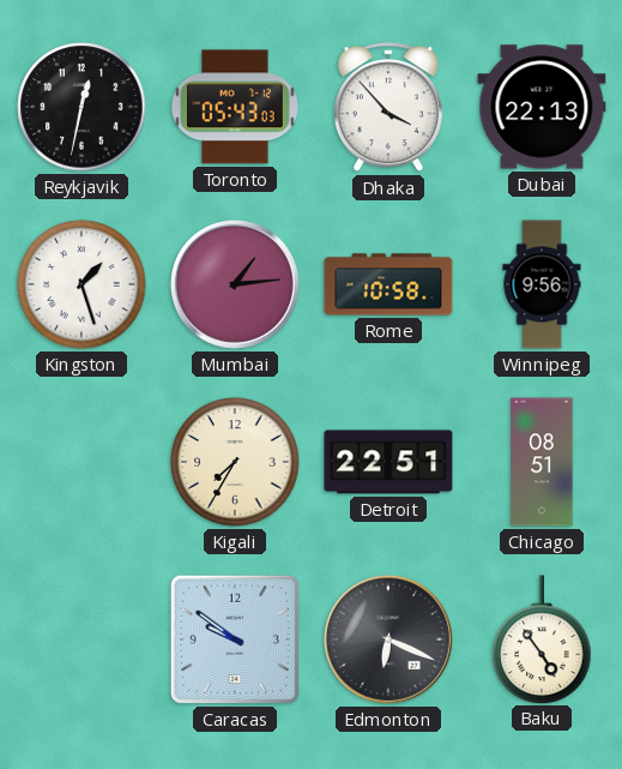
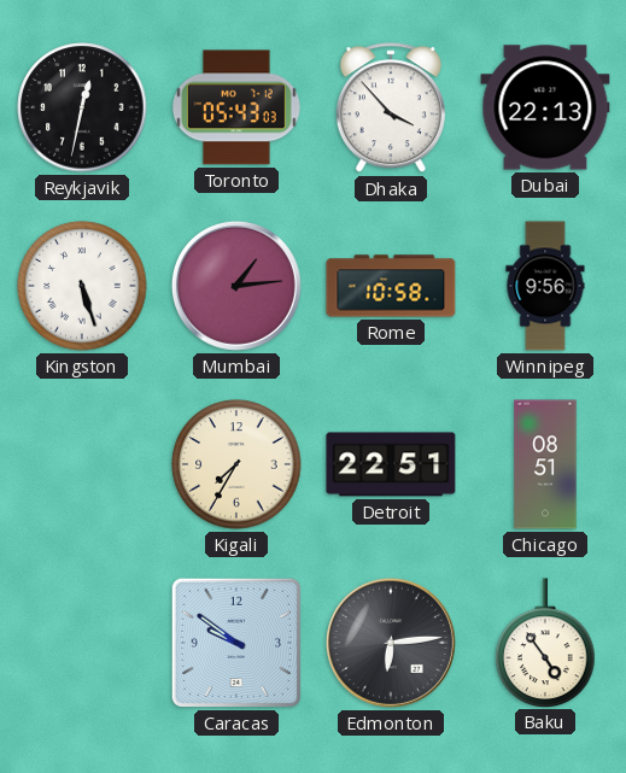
Kingston: 1:27 -> 5:27 (82, 286)
Edmonton: 6:19 -> 6:14 (391, 643)
